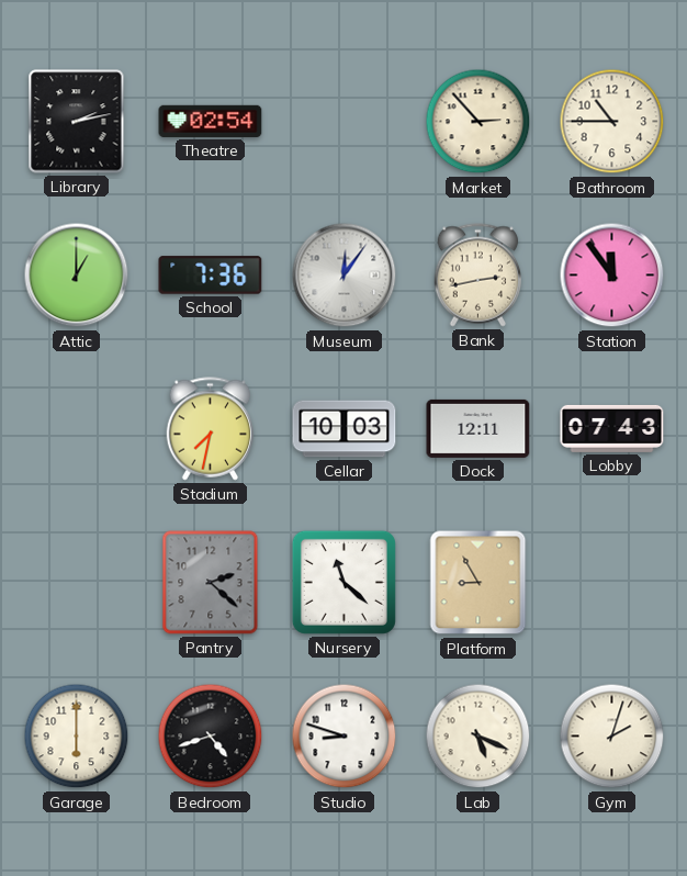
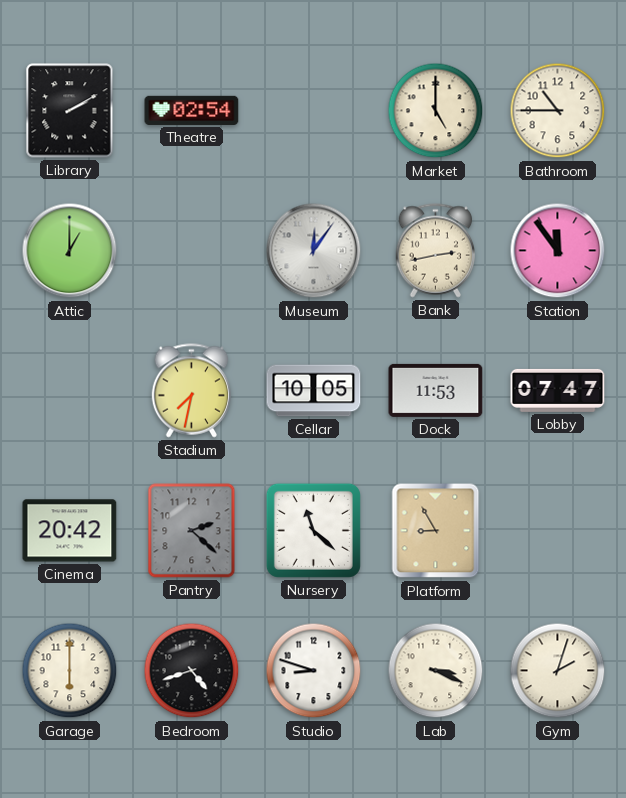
Library: 2:13 -> 2:10 (70, 111)
Market: 2:53 -> 5:00 (436, 111)
School: 7:36 -> none (211, 276)
Cellar: 10:03 -> 10:05 (314, 391)
Dock: 12:11 -> 11:53 (436, 390)
Lobby: 07:43 -> 07:47 (558, 390)
Cinema: none -> 20:42 (70, 531)
Lab: 5:19 -> 3:19 (436, 671)
